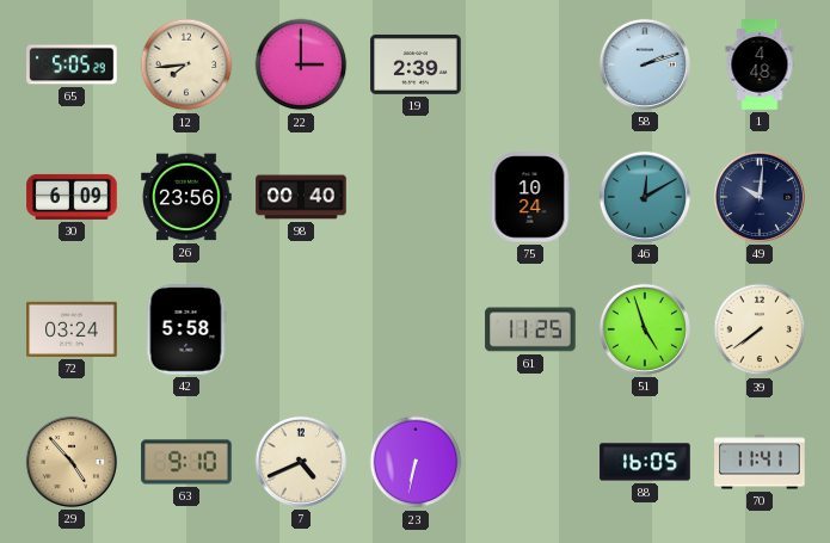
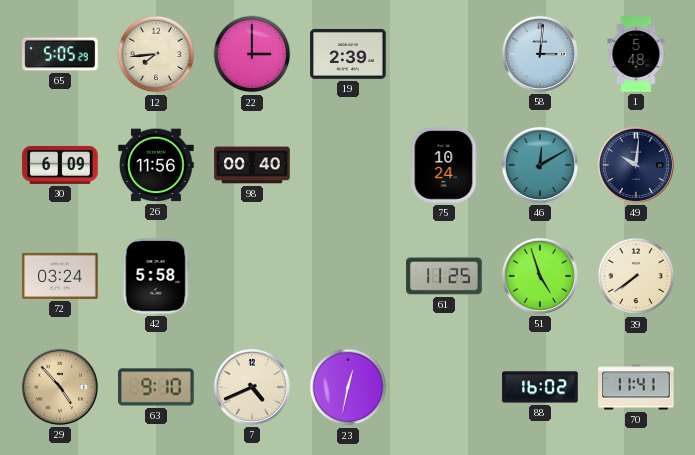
58: 2:12 -> 3:01 (540, 54)
1: 4:48 -> 5:48 (636, 54)
26: 23:56 -> 11:56 (156, 165)
23: 6:32 -> 12:32 (348, 387)
88: 16:05 -> 16:02 (540, 387)
